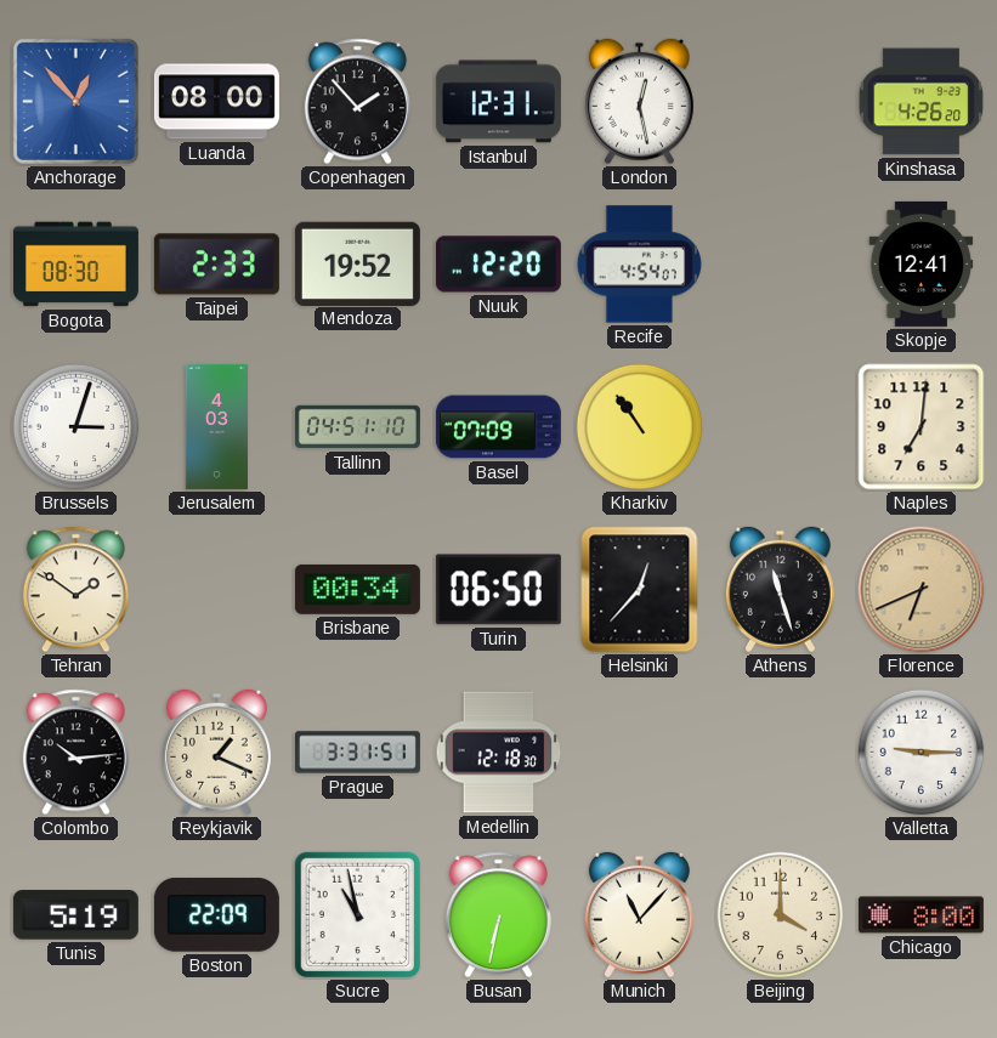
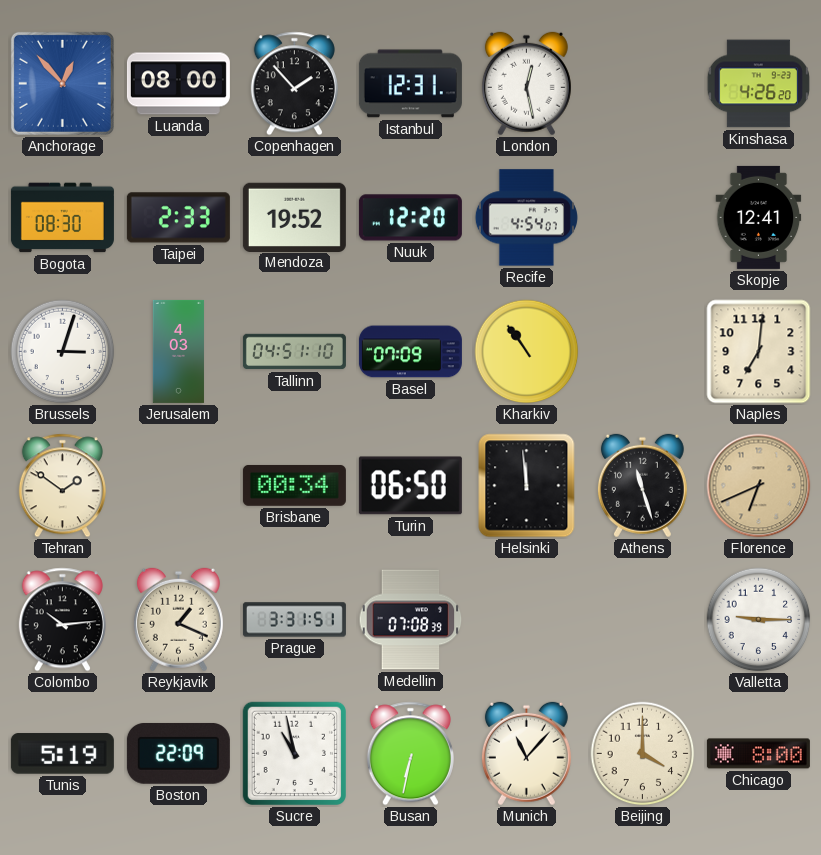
Helsinki: 12:37 -> 11:59 (527, 486)
Medellin: 12:18 -> 07:08 (411, 620)
